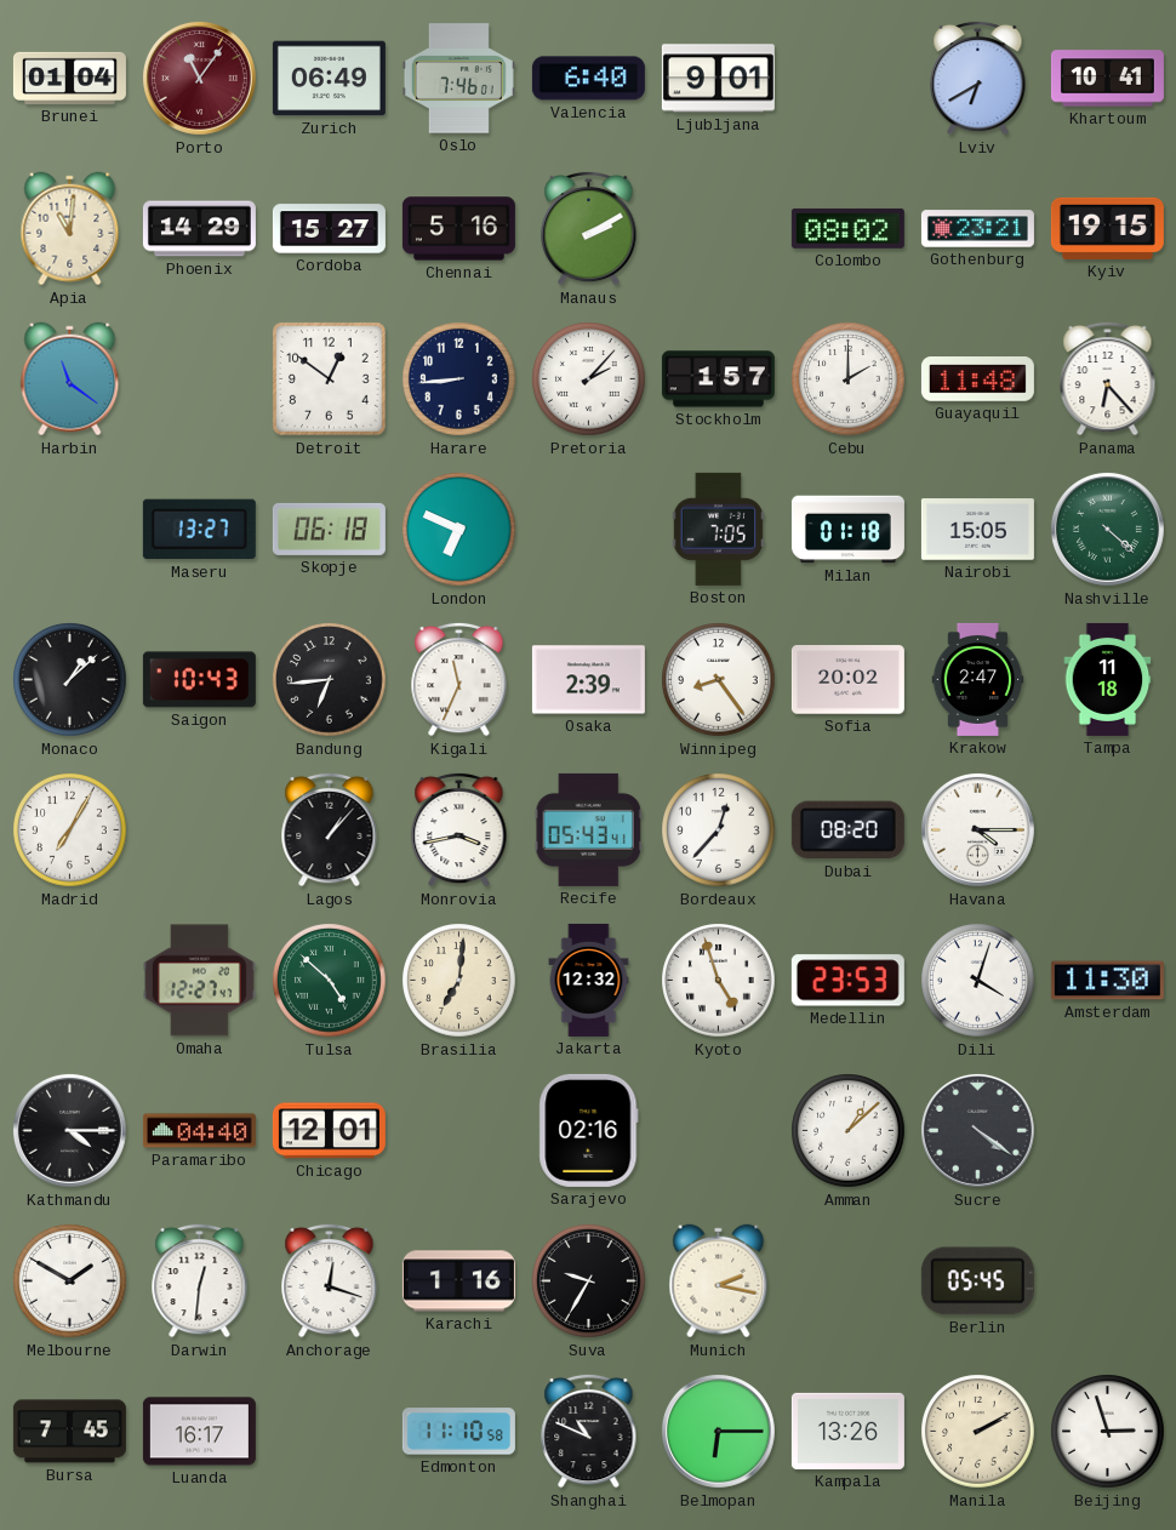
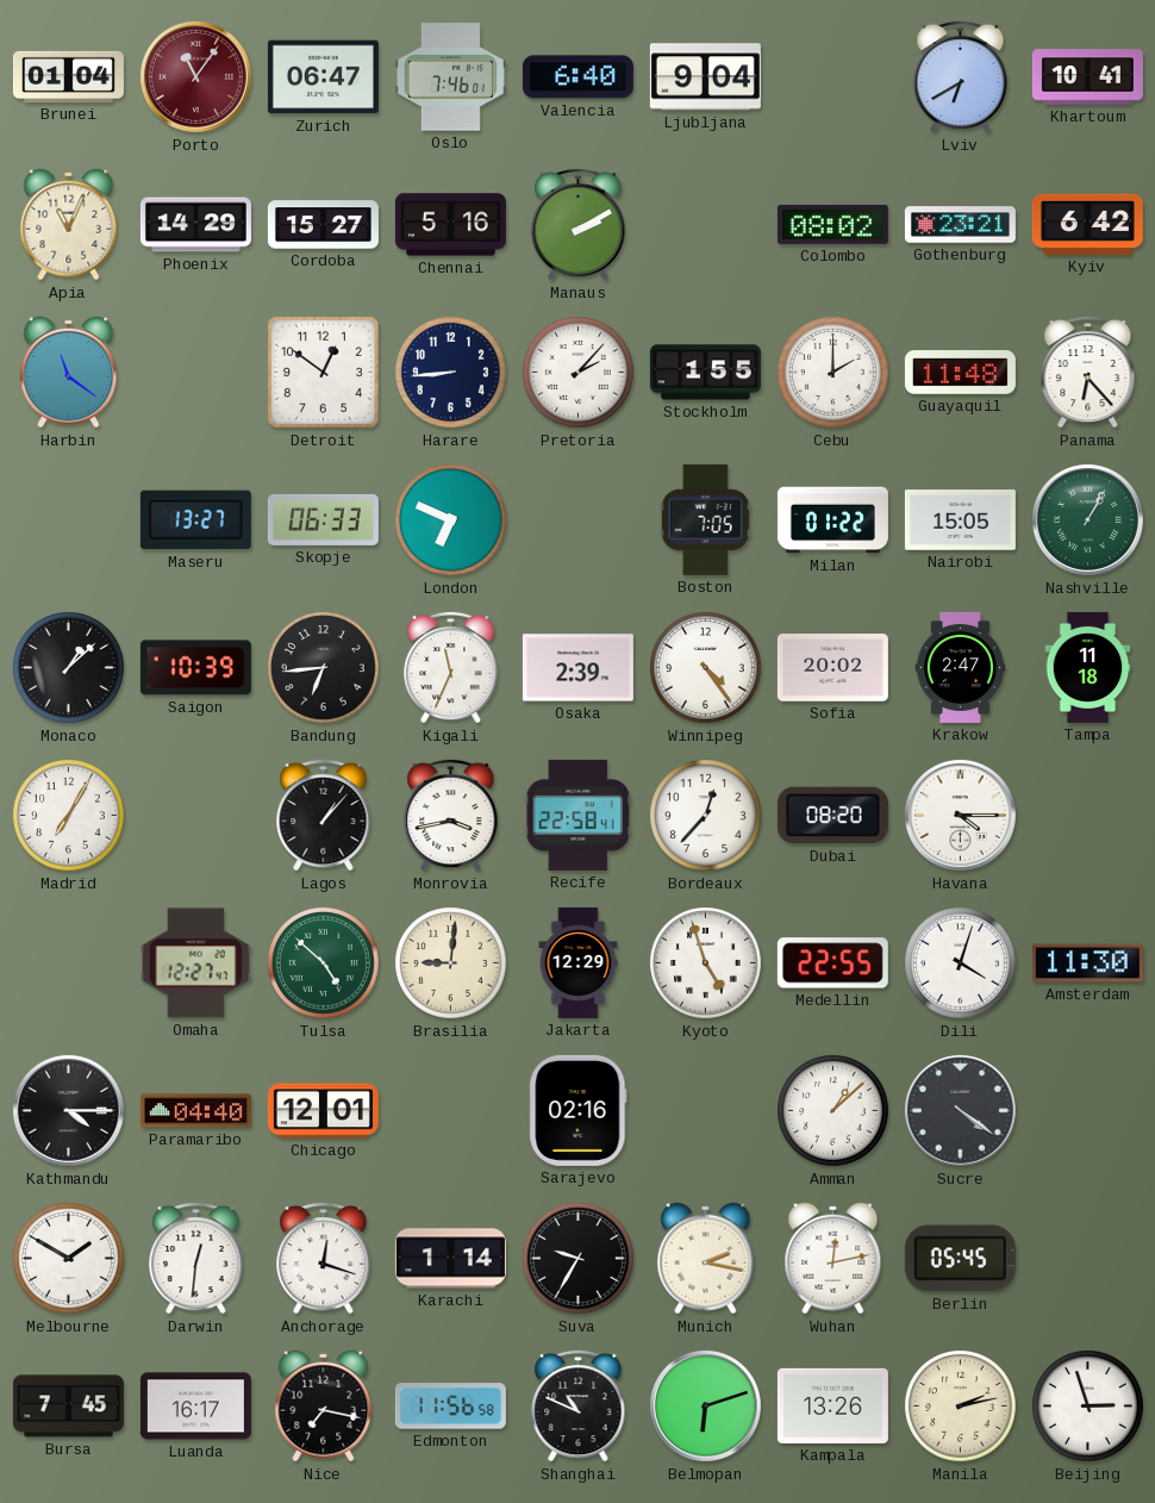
Zurich: 06:49 -> 06:47 (323, 77)
Ljubljana: 9:01 -> 9:04 (705, 77)
Apia: 11:01 -> 11:04 (69, 225)
Kyiv: 19:15 -> 6:42 (1087, 224)
Stockholm: 1:57 -> 1:55 (705, 373)
Skopje: 06:18 -> 06:33 (323, 519)
Milan: 01:18 -> 01:22 (832, 520)
Nashville: 4:22 -> 1:05 (1087, 519)
Saigon: 10:43 -> 10:39 (195, 668)
Winnipeg: 8:24 -> 4:24 (706, 668)
Recife: 05:43 -> 22:58 (577, 815)
Brasilia: 7:01 -> 9:01 (451, 963)
Jakarta: 12:32 -> 12:29 (579, 962)
Medellin: 23:53 -> 22:55 (832, 963)
Karachi: 1:16 -> 1:14 (450, 1259)
Wuhan: none -> 12:13 (834, 1259)
Nice: none -> 7:17 (324, 1407)
Edmonton: 11:10 -> 11:56 (450, 1407)
Belmopan: 6:15 -> 6:12 (705, 1405)
Manila: 2:10 -> 2:13 (961, 1407)
